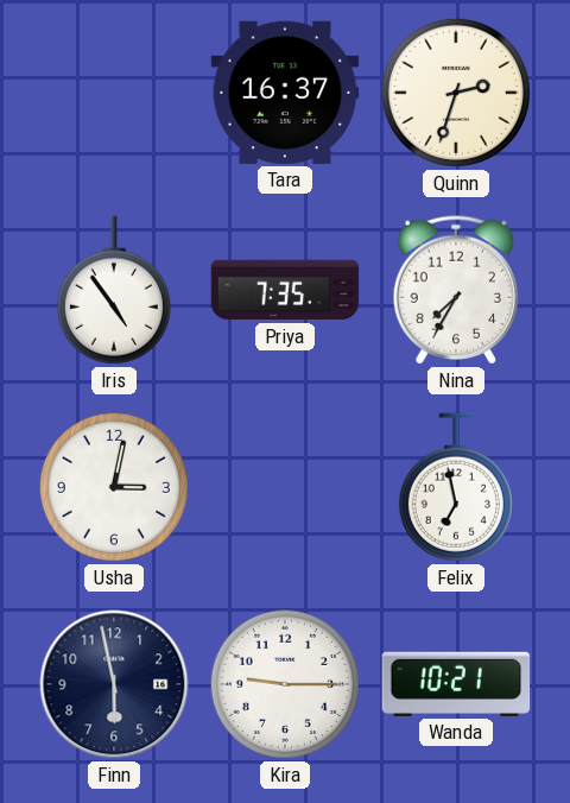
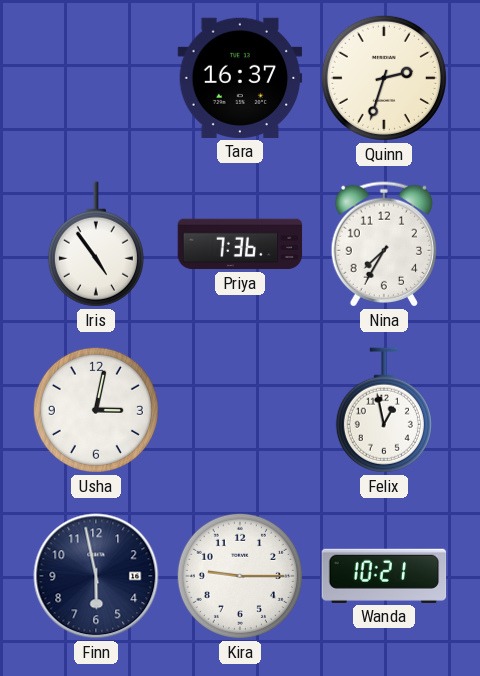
Priya: 7:35 -> 7:36 (240, 244)
Felix: 6:58 -> 12:58 (384, 410)
